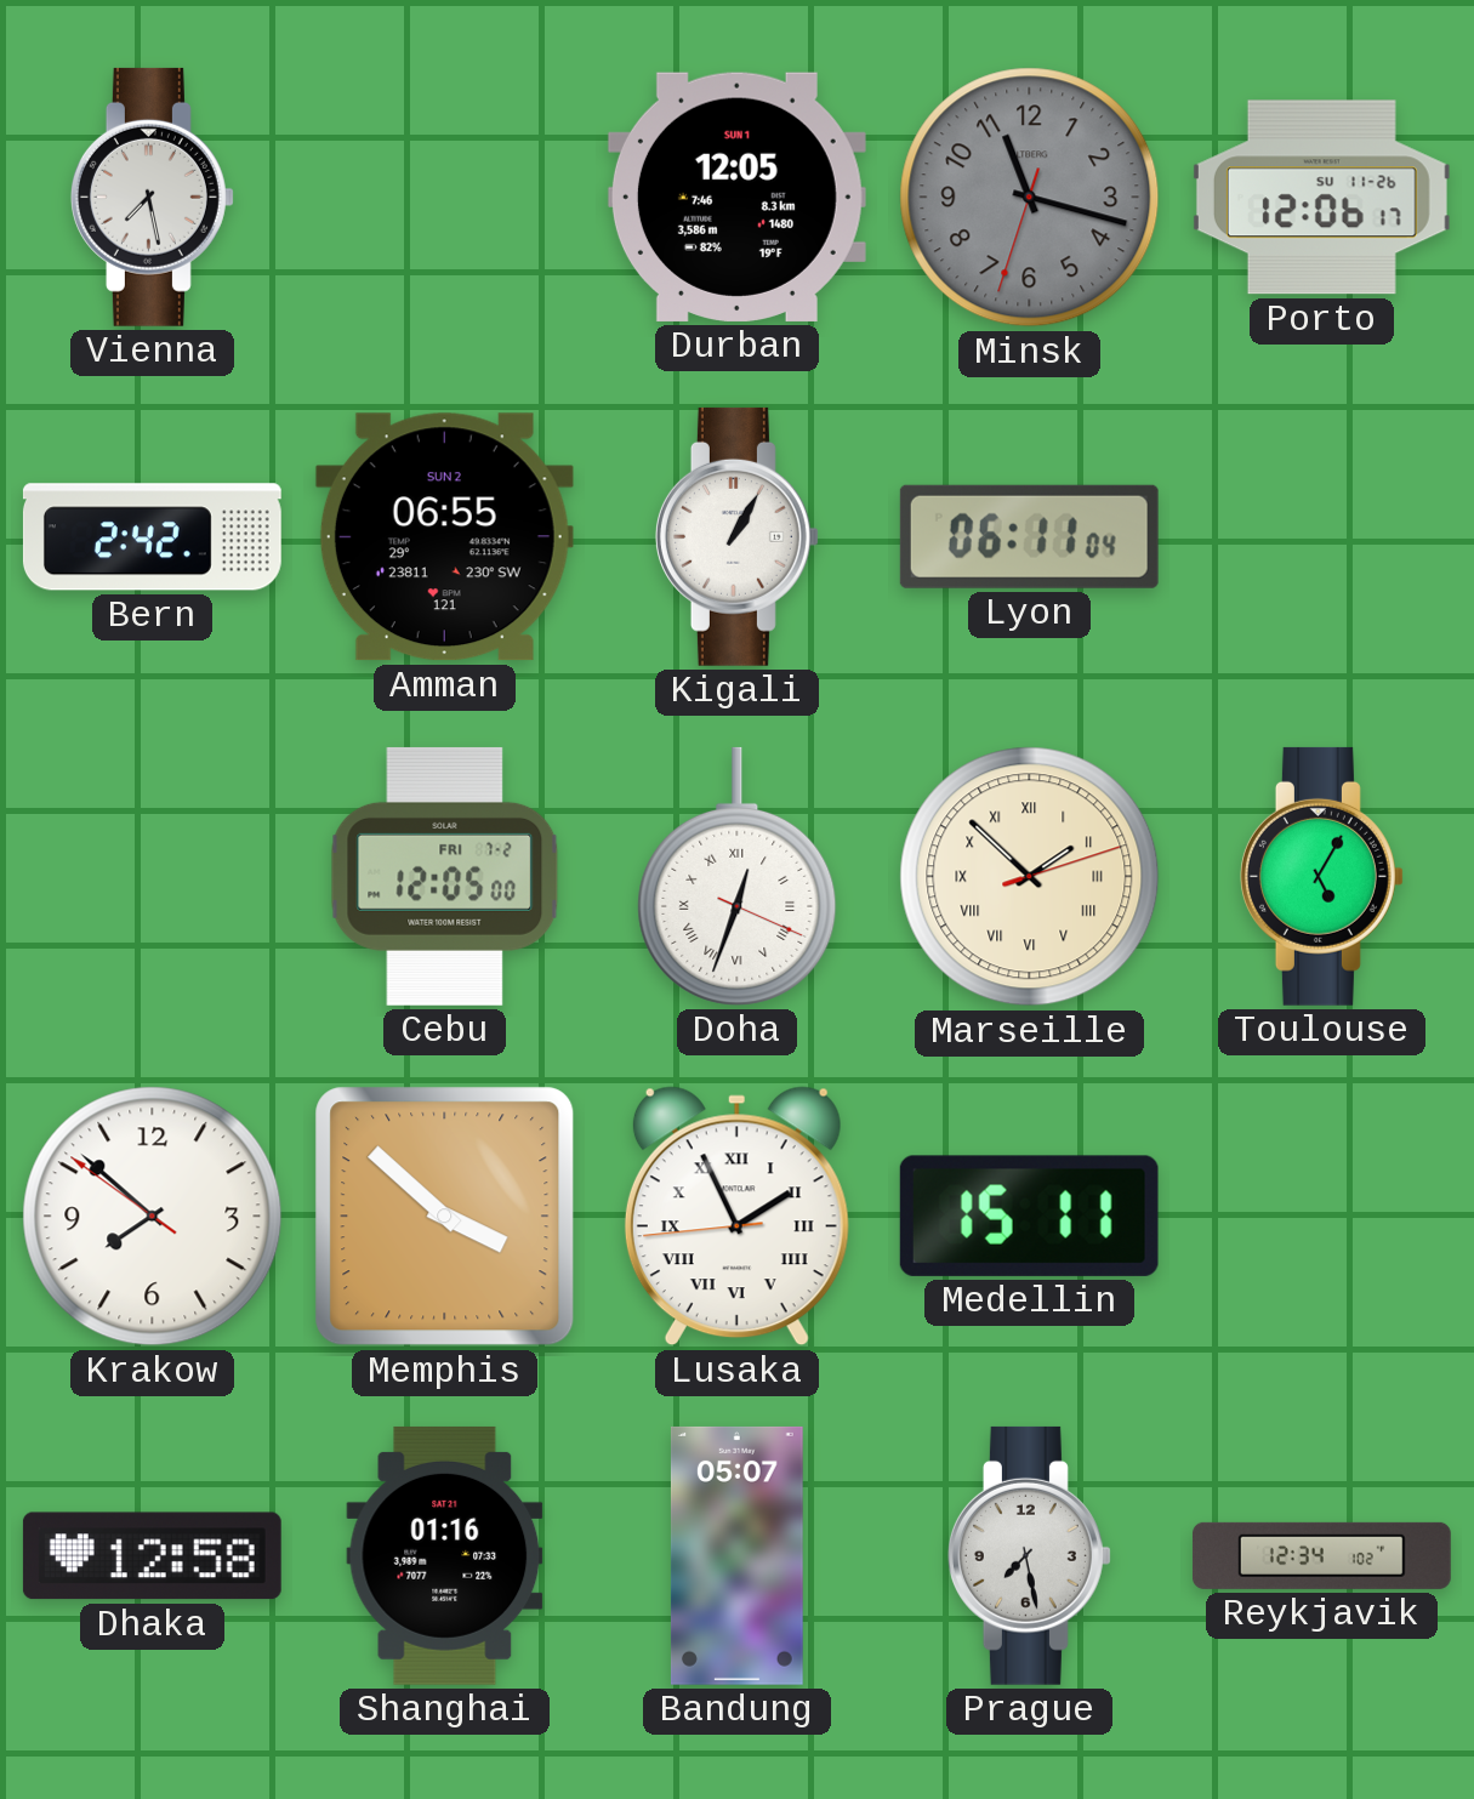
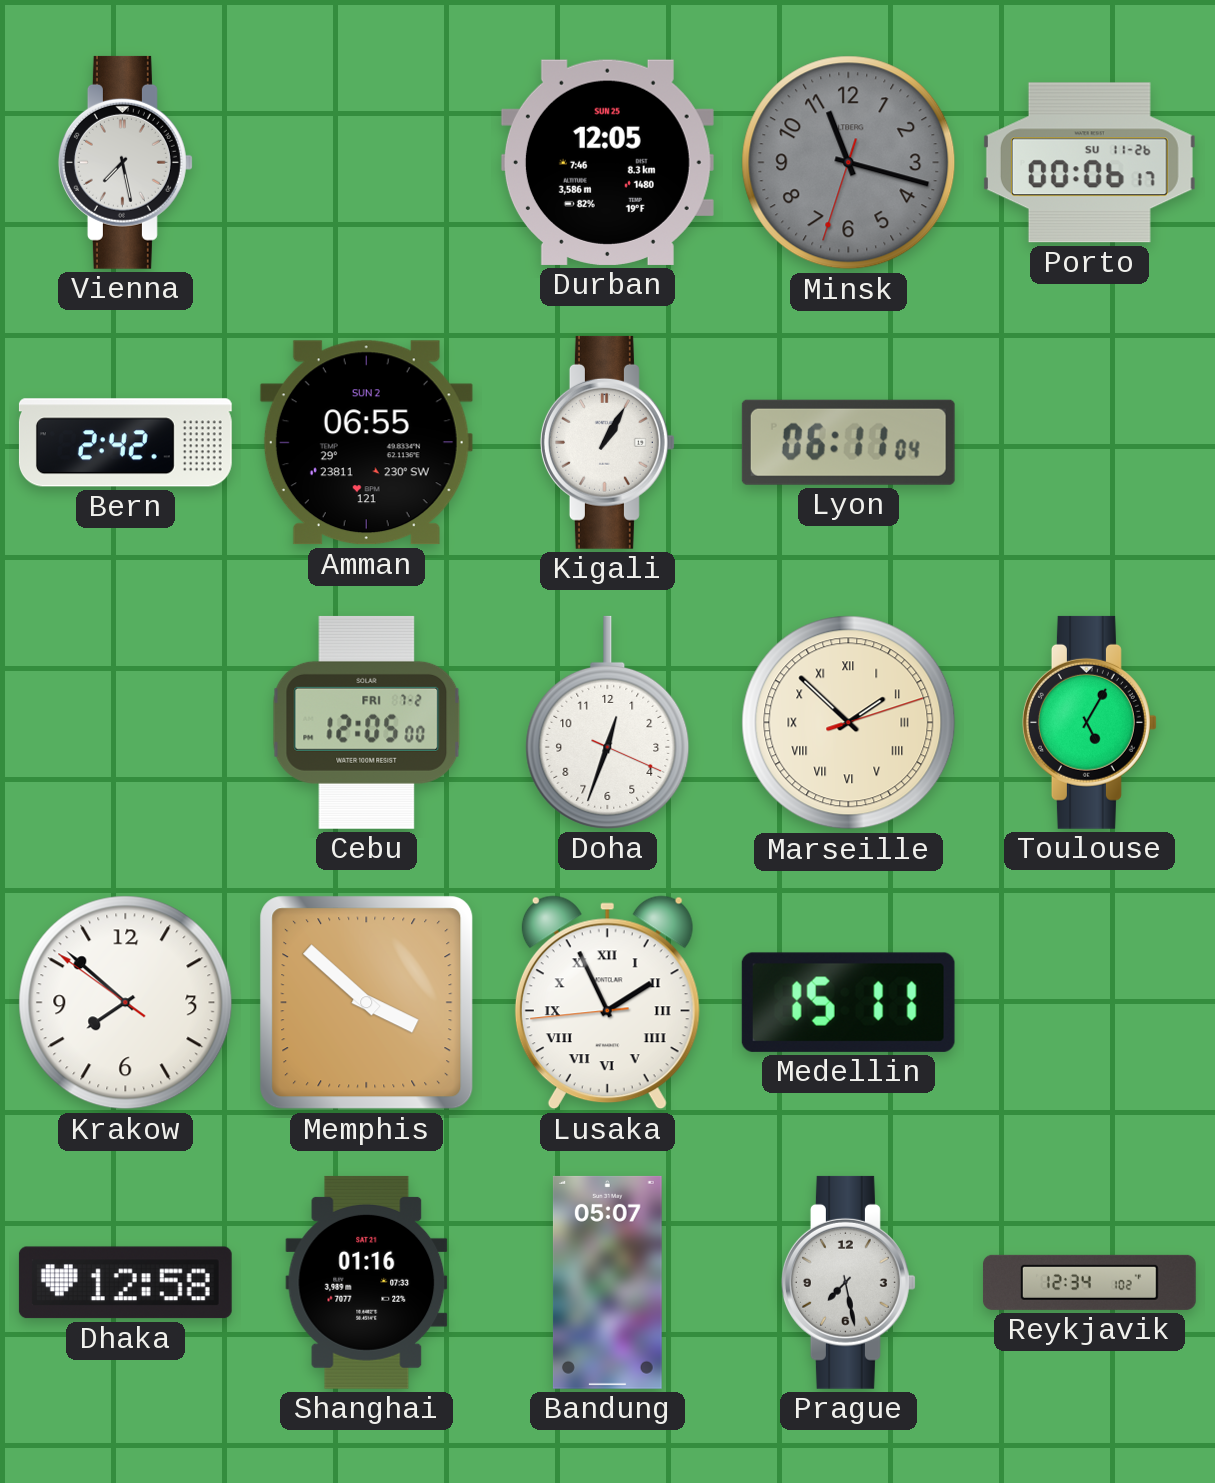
Durban date: SUN 1 -> SUN 25 (607, 162)
Porto: 12:06 -> 00:06 (1089, 163)
Doha numerals: Roman -> Arabic (608, 722)
